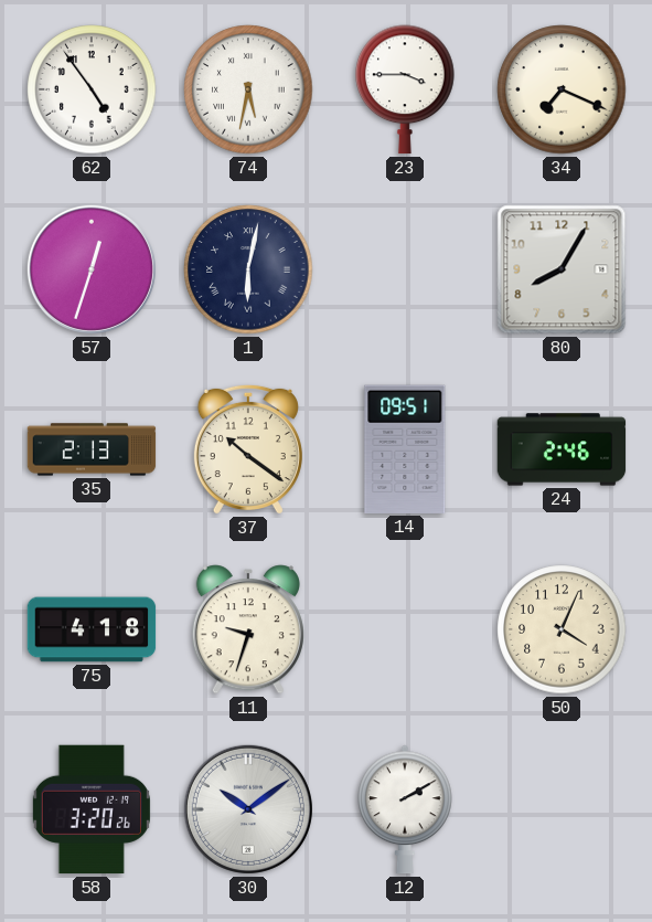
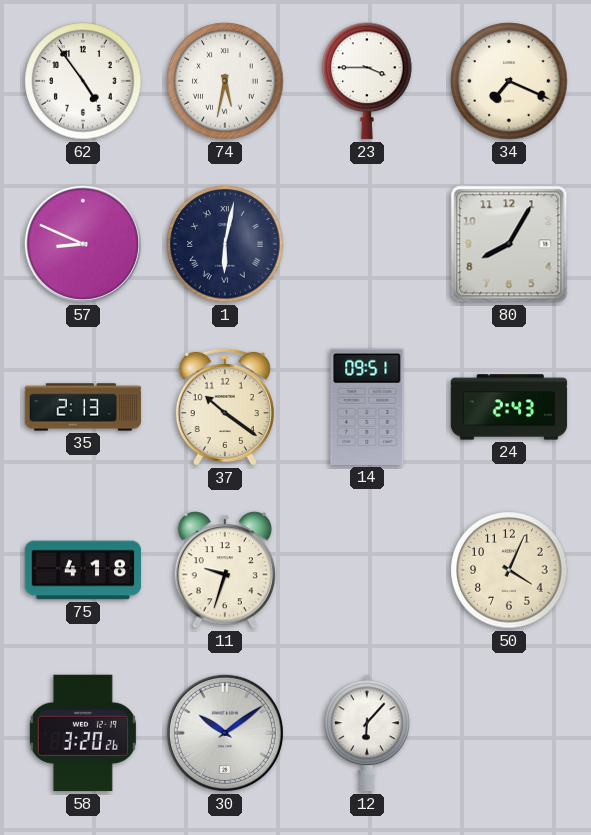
57: 12:33 -> 8:49 (83, 244)
24: 2:46 -> 2:43 (509, 407)
12: 2:10 -> 6:07 (368, 733)
